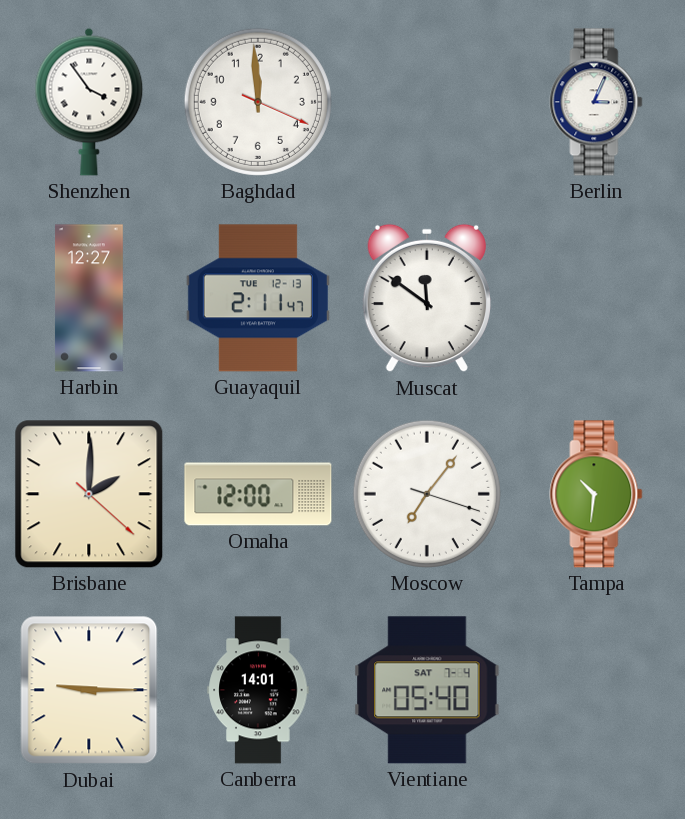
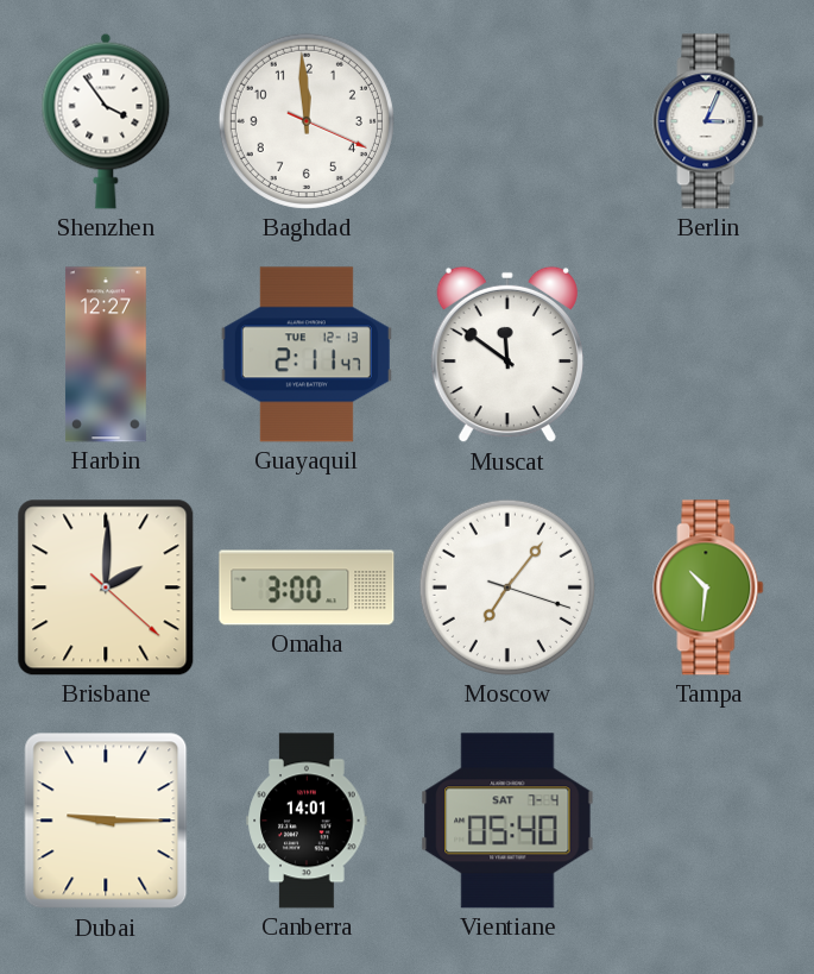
Omaha: 12:00 -> 3:00 (307, 587)
